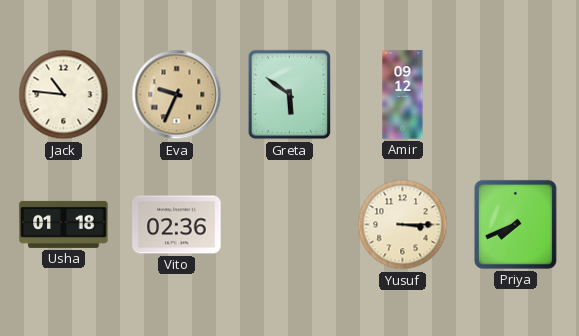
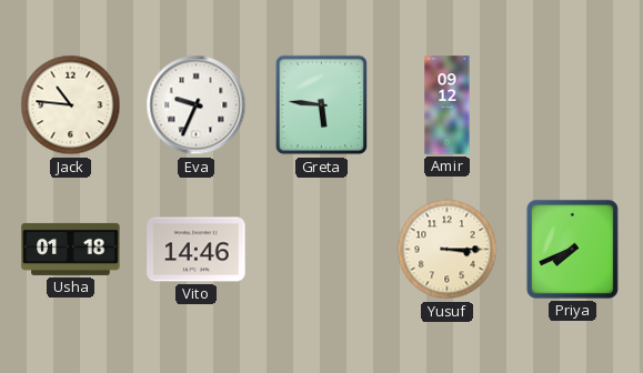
Eva dial: champagne -> white (197, 105)
Greta: 5:51 -> 5:46 (322, 105)
Vito: 02:36 -> 14:46 (197, 250)
